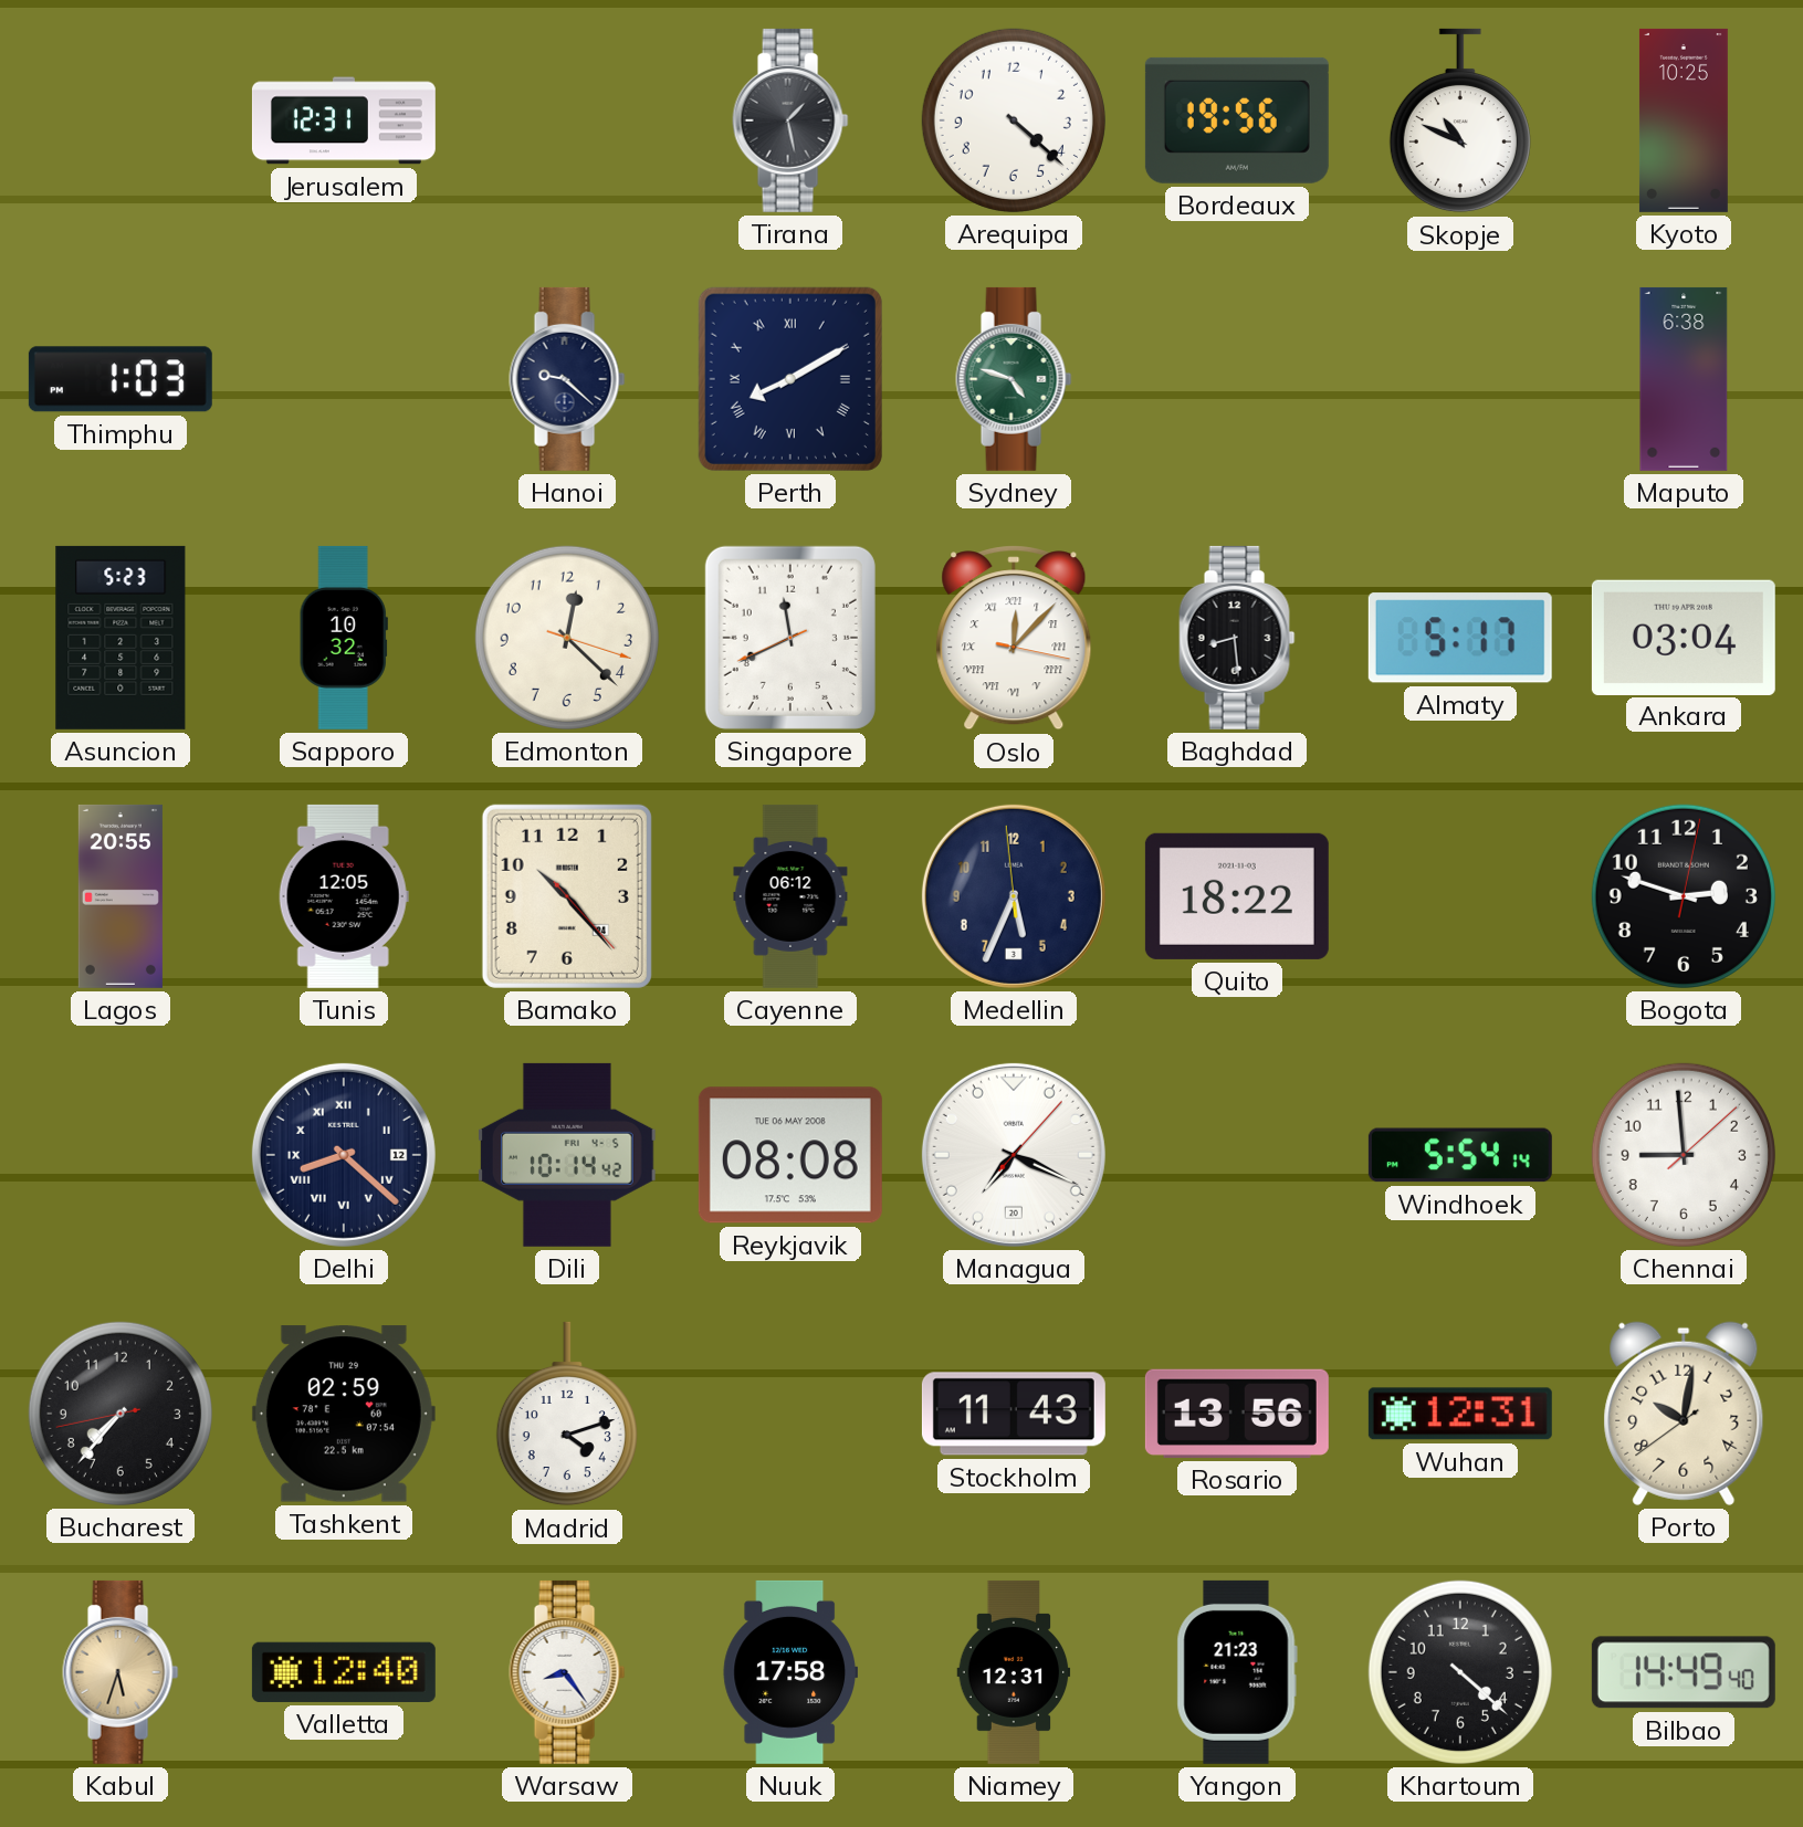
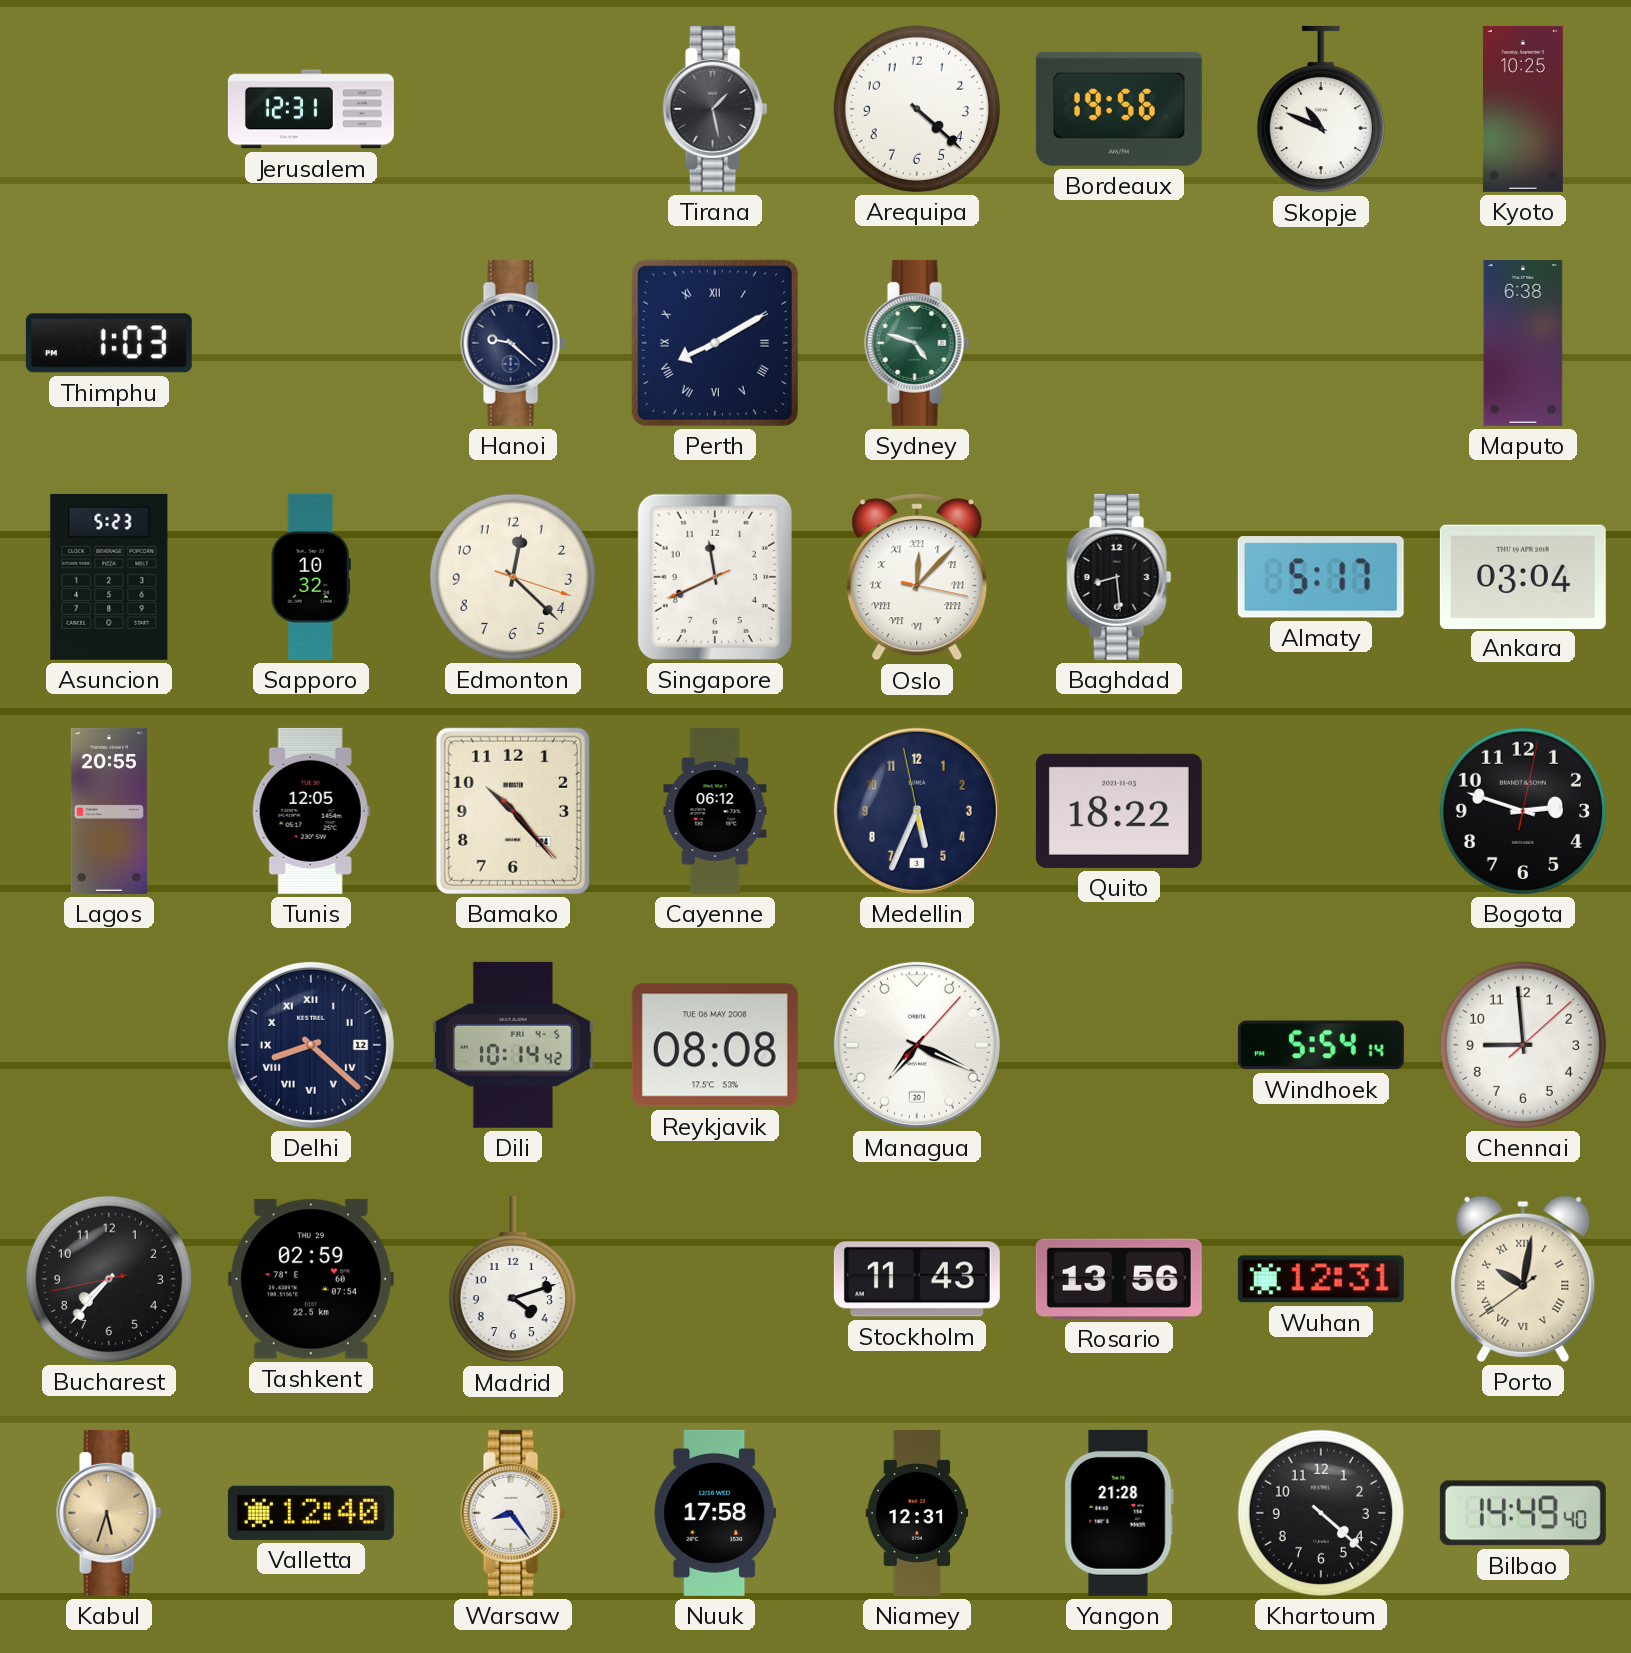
Medellin: 5:33:59 -> 5:33:58 (917, 811)
Porto numerals: Arabic -> Roman (1523, 1279)
Yangon: 21:23 -> 21:28 (1119, 1513)
